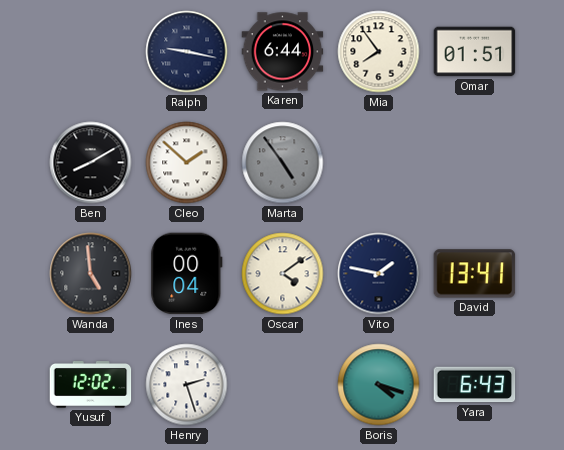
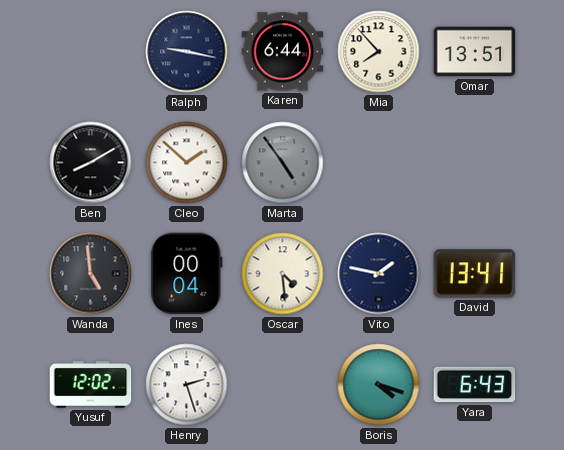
Mia: 7:54 -> 7:53 (379, 52)
Omar: 01:51 -> 13:51 (475, 52)
Oscar: 4:09 -> 4:29 (283, 274)
